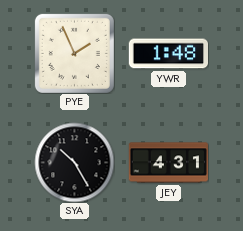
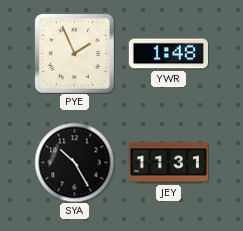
JEY: 4:31 -> 11:31 (168, 163)
